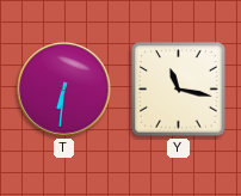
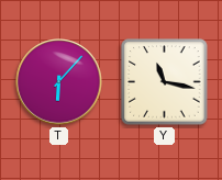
T: 6:31 -> 6:07 (59, 82)
